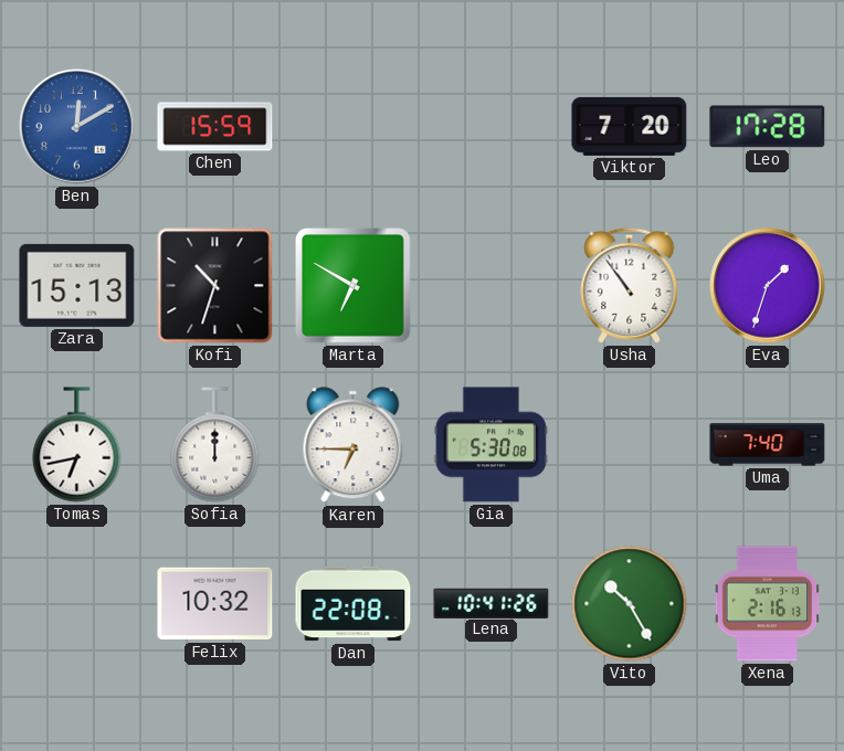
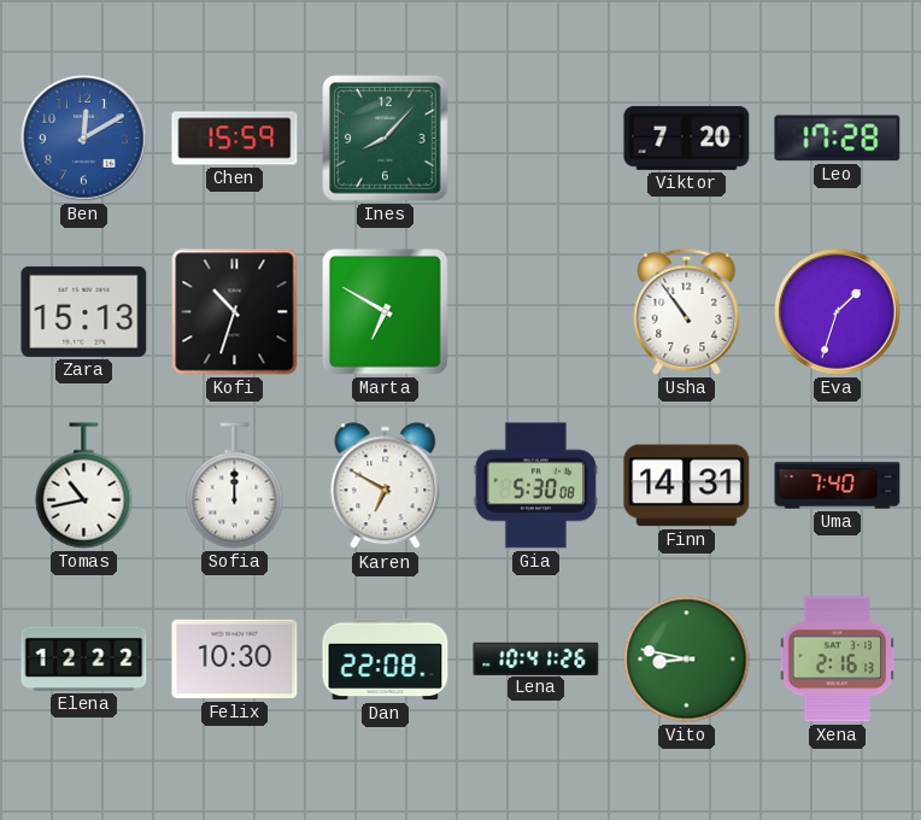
Ines: none -> 8:07 (386, 139)
Tomas: 6:43 -> 10:43 (84, 486)
Karen: 6:45 -> 6:50 (386, 486)
Finn: none -> 14:31 (687, 486)
Elena: none -> 12:22 (84, 658)
Felix: 10:32 -> 10:30 (235, 660)
Vito: 10:25 -> 8:47 (687, 660)
